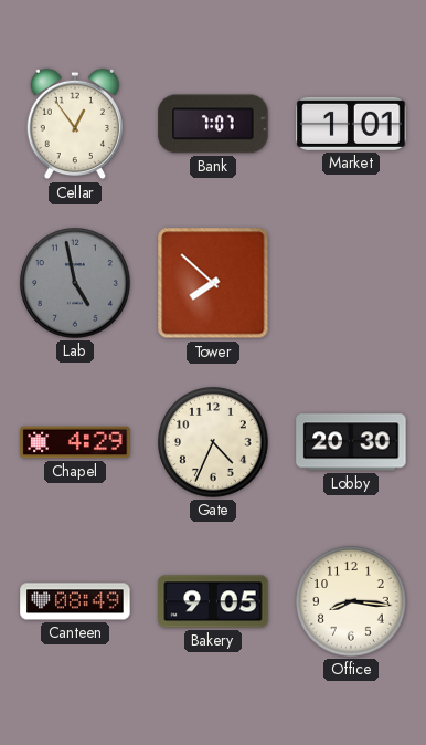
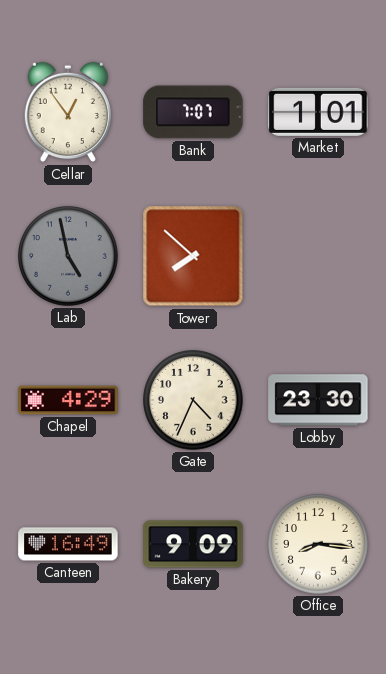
Lobby: 20:30 -> 23:30 (318, 400)
Canteen: 08:49 -> 16:49 (68, 544)
Bakery: 9:05 -> 9:09 (193, 544)
